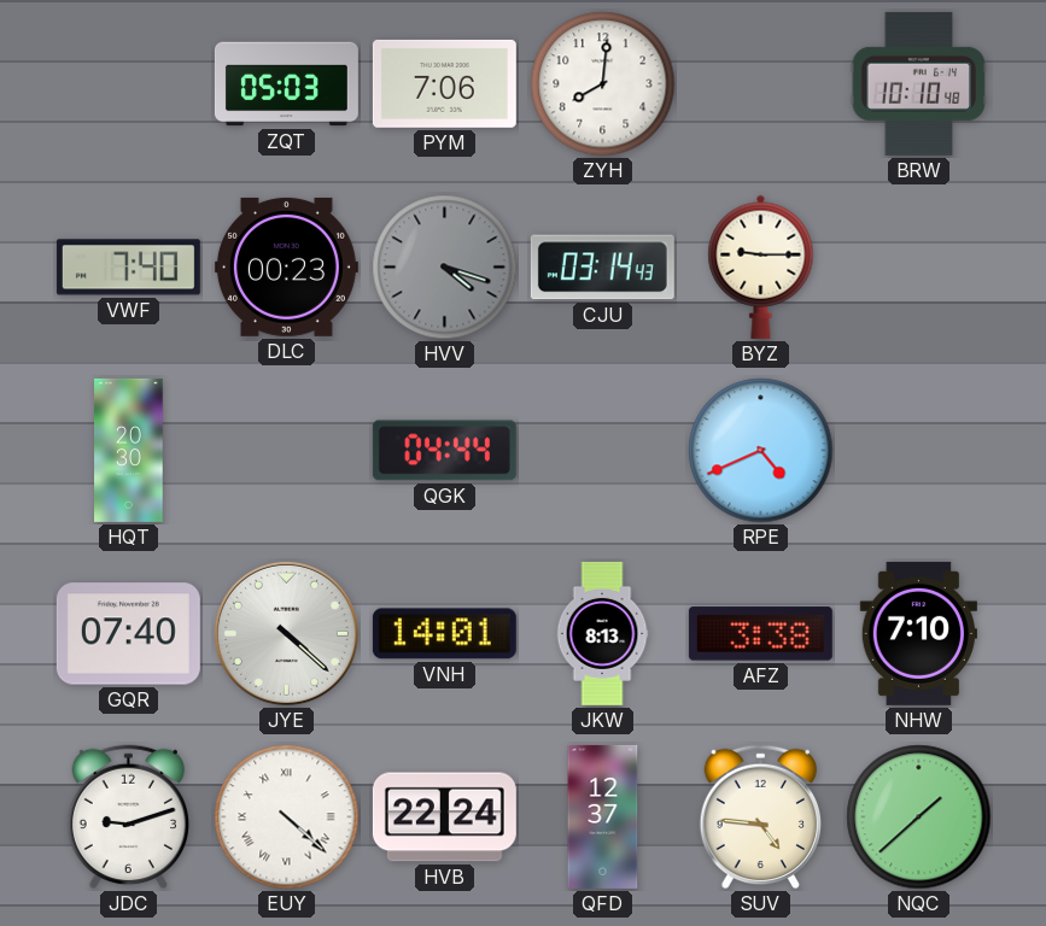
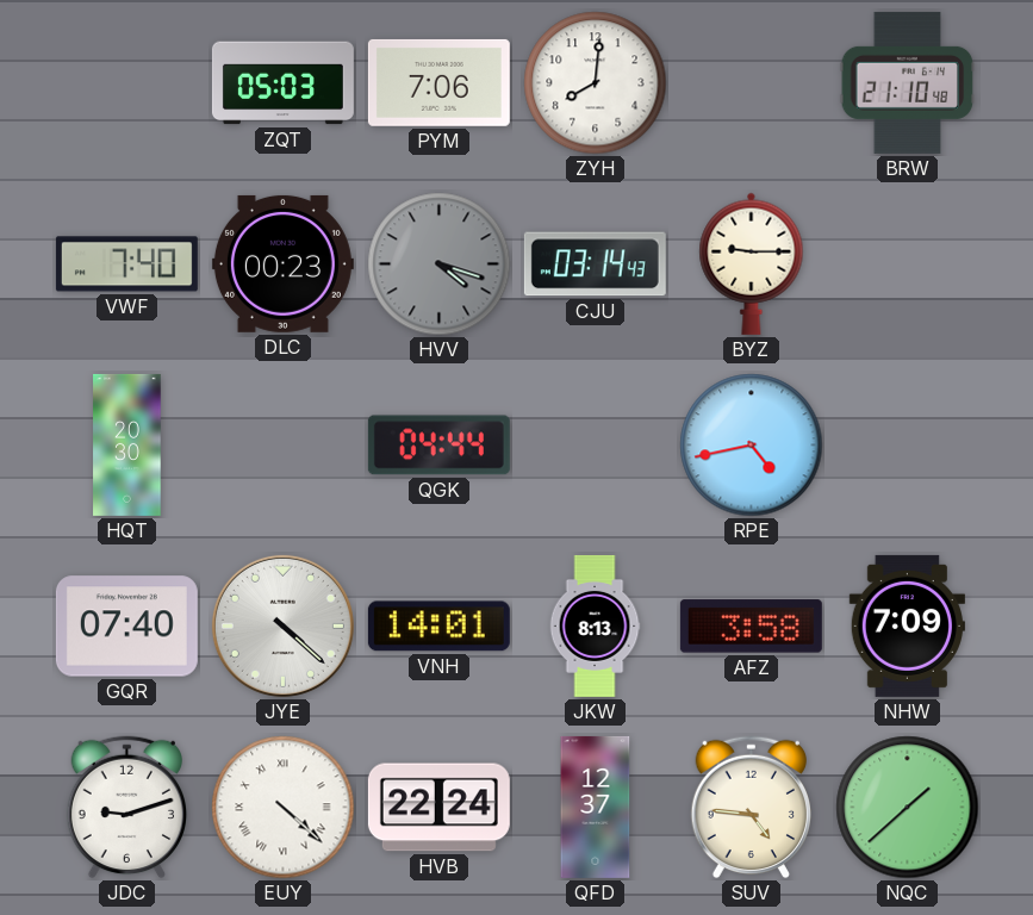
BRW: 10:10 -> 21:10 (908, 82)
RPE: 4:41 -> 4:43 (752, 446)
AFZ: 3:38 -> 3:58 (751, 627)
NHW: 7:10 -> 7:09 (907, 625)
